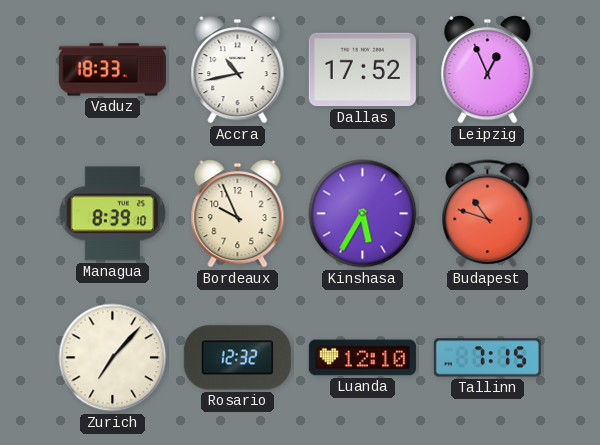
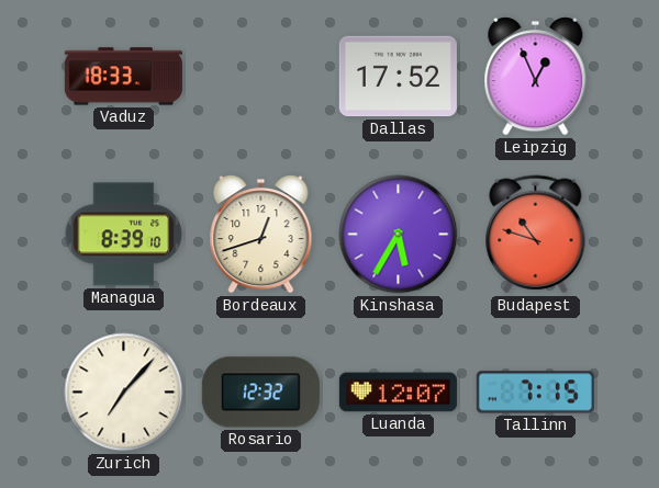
Accra: 10:43 -> none (238, 70)
Bordeaux: 9:56 -> 12:42 (261, 235)
Luanda: 12:10 -> 12:07 (398, 393)
